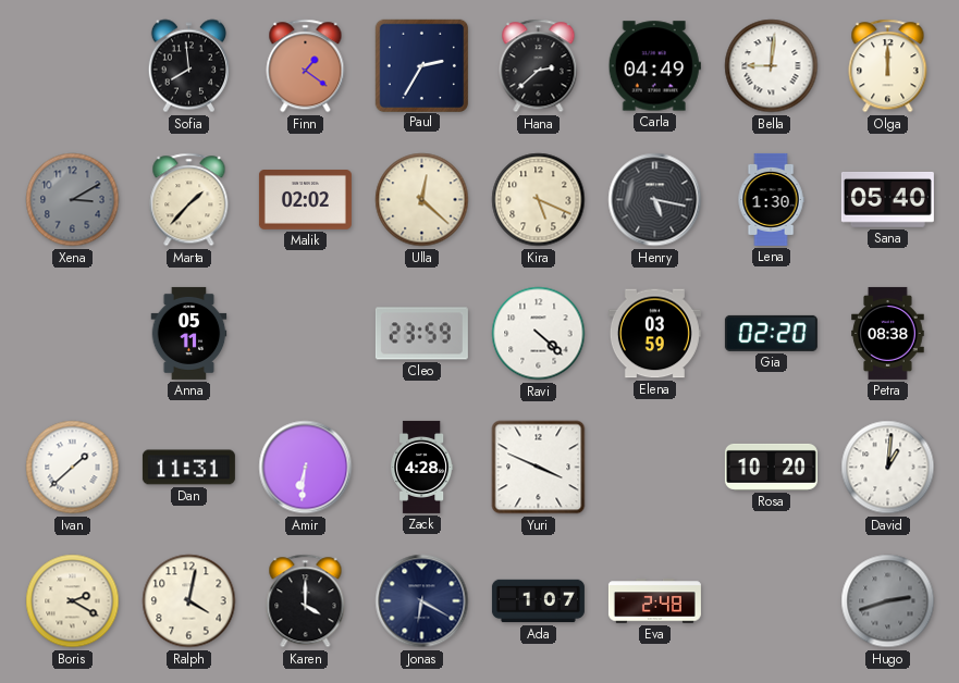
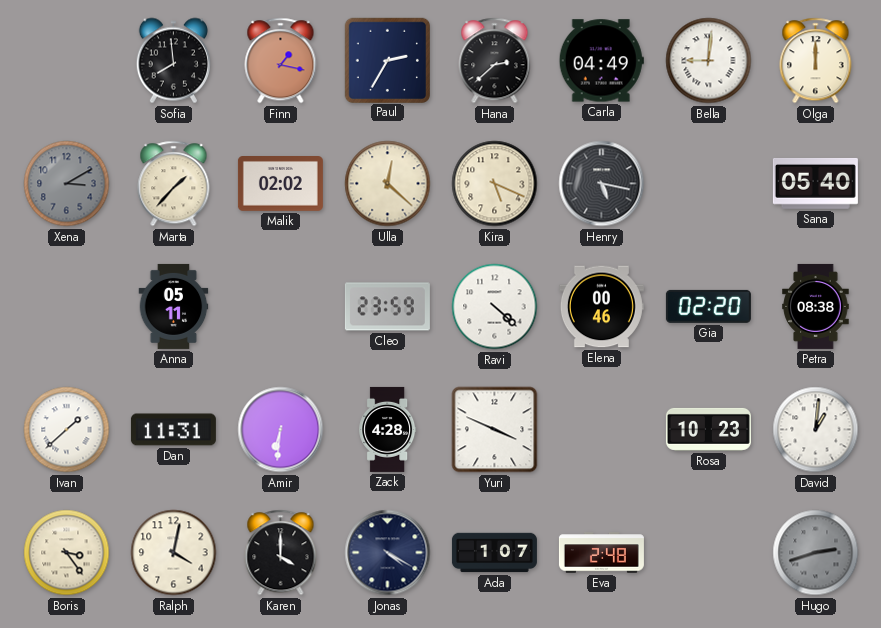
Finn: 1:21 -> 1:17 (281, 61)
Lena: 1:30 -> none (771, 199)
Elena: 03:59 -> 00:46 (601, 307)
Rosa: 10:20 -> 10:23 (708, 429)
Boris: 2:20 -> 3:24 (67, 553)
Jonas: 6:20 -> 4:20 (388, 553)
